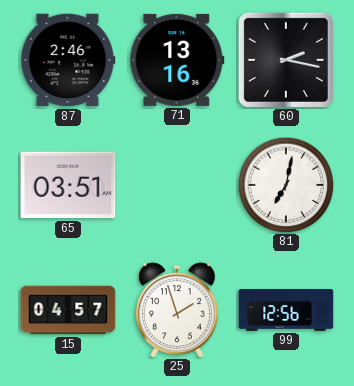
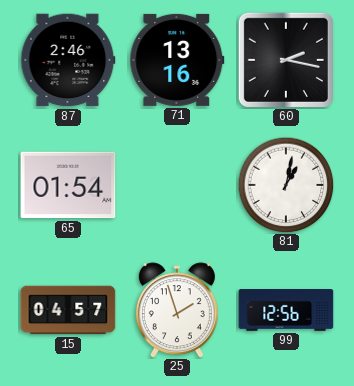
65: 03:51 -> 01:54 (68, 185)
81: 7:02 -> 1:02 (286, 185)
